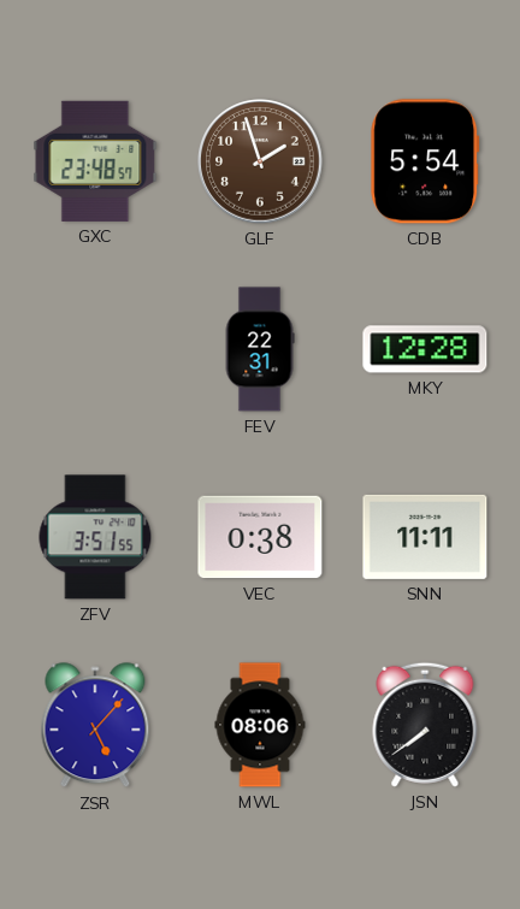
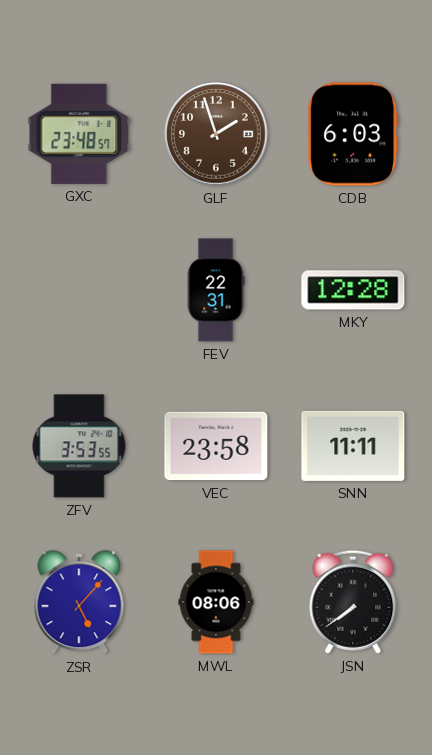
CDB: 5:54 -> 6:03 (353, 134)
ZFV: 3:51 -> 3:53 (79, 446)
VEC: 0:38 -> 23:58 (216, 446)
